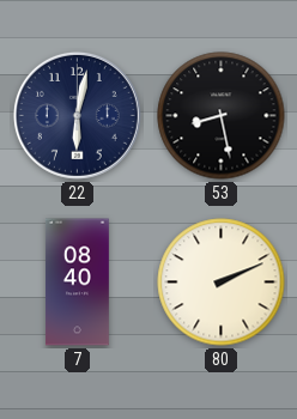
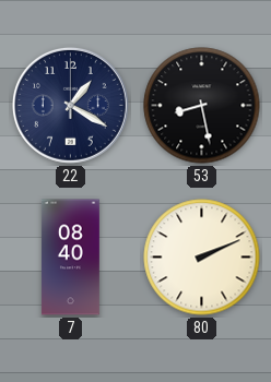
22: 6:02 -> 1:20 (70, 105)
